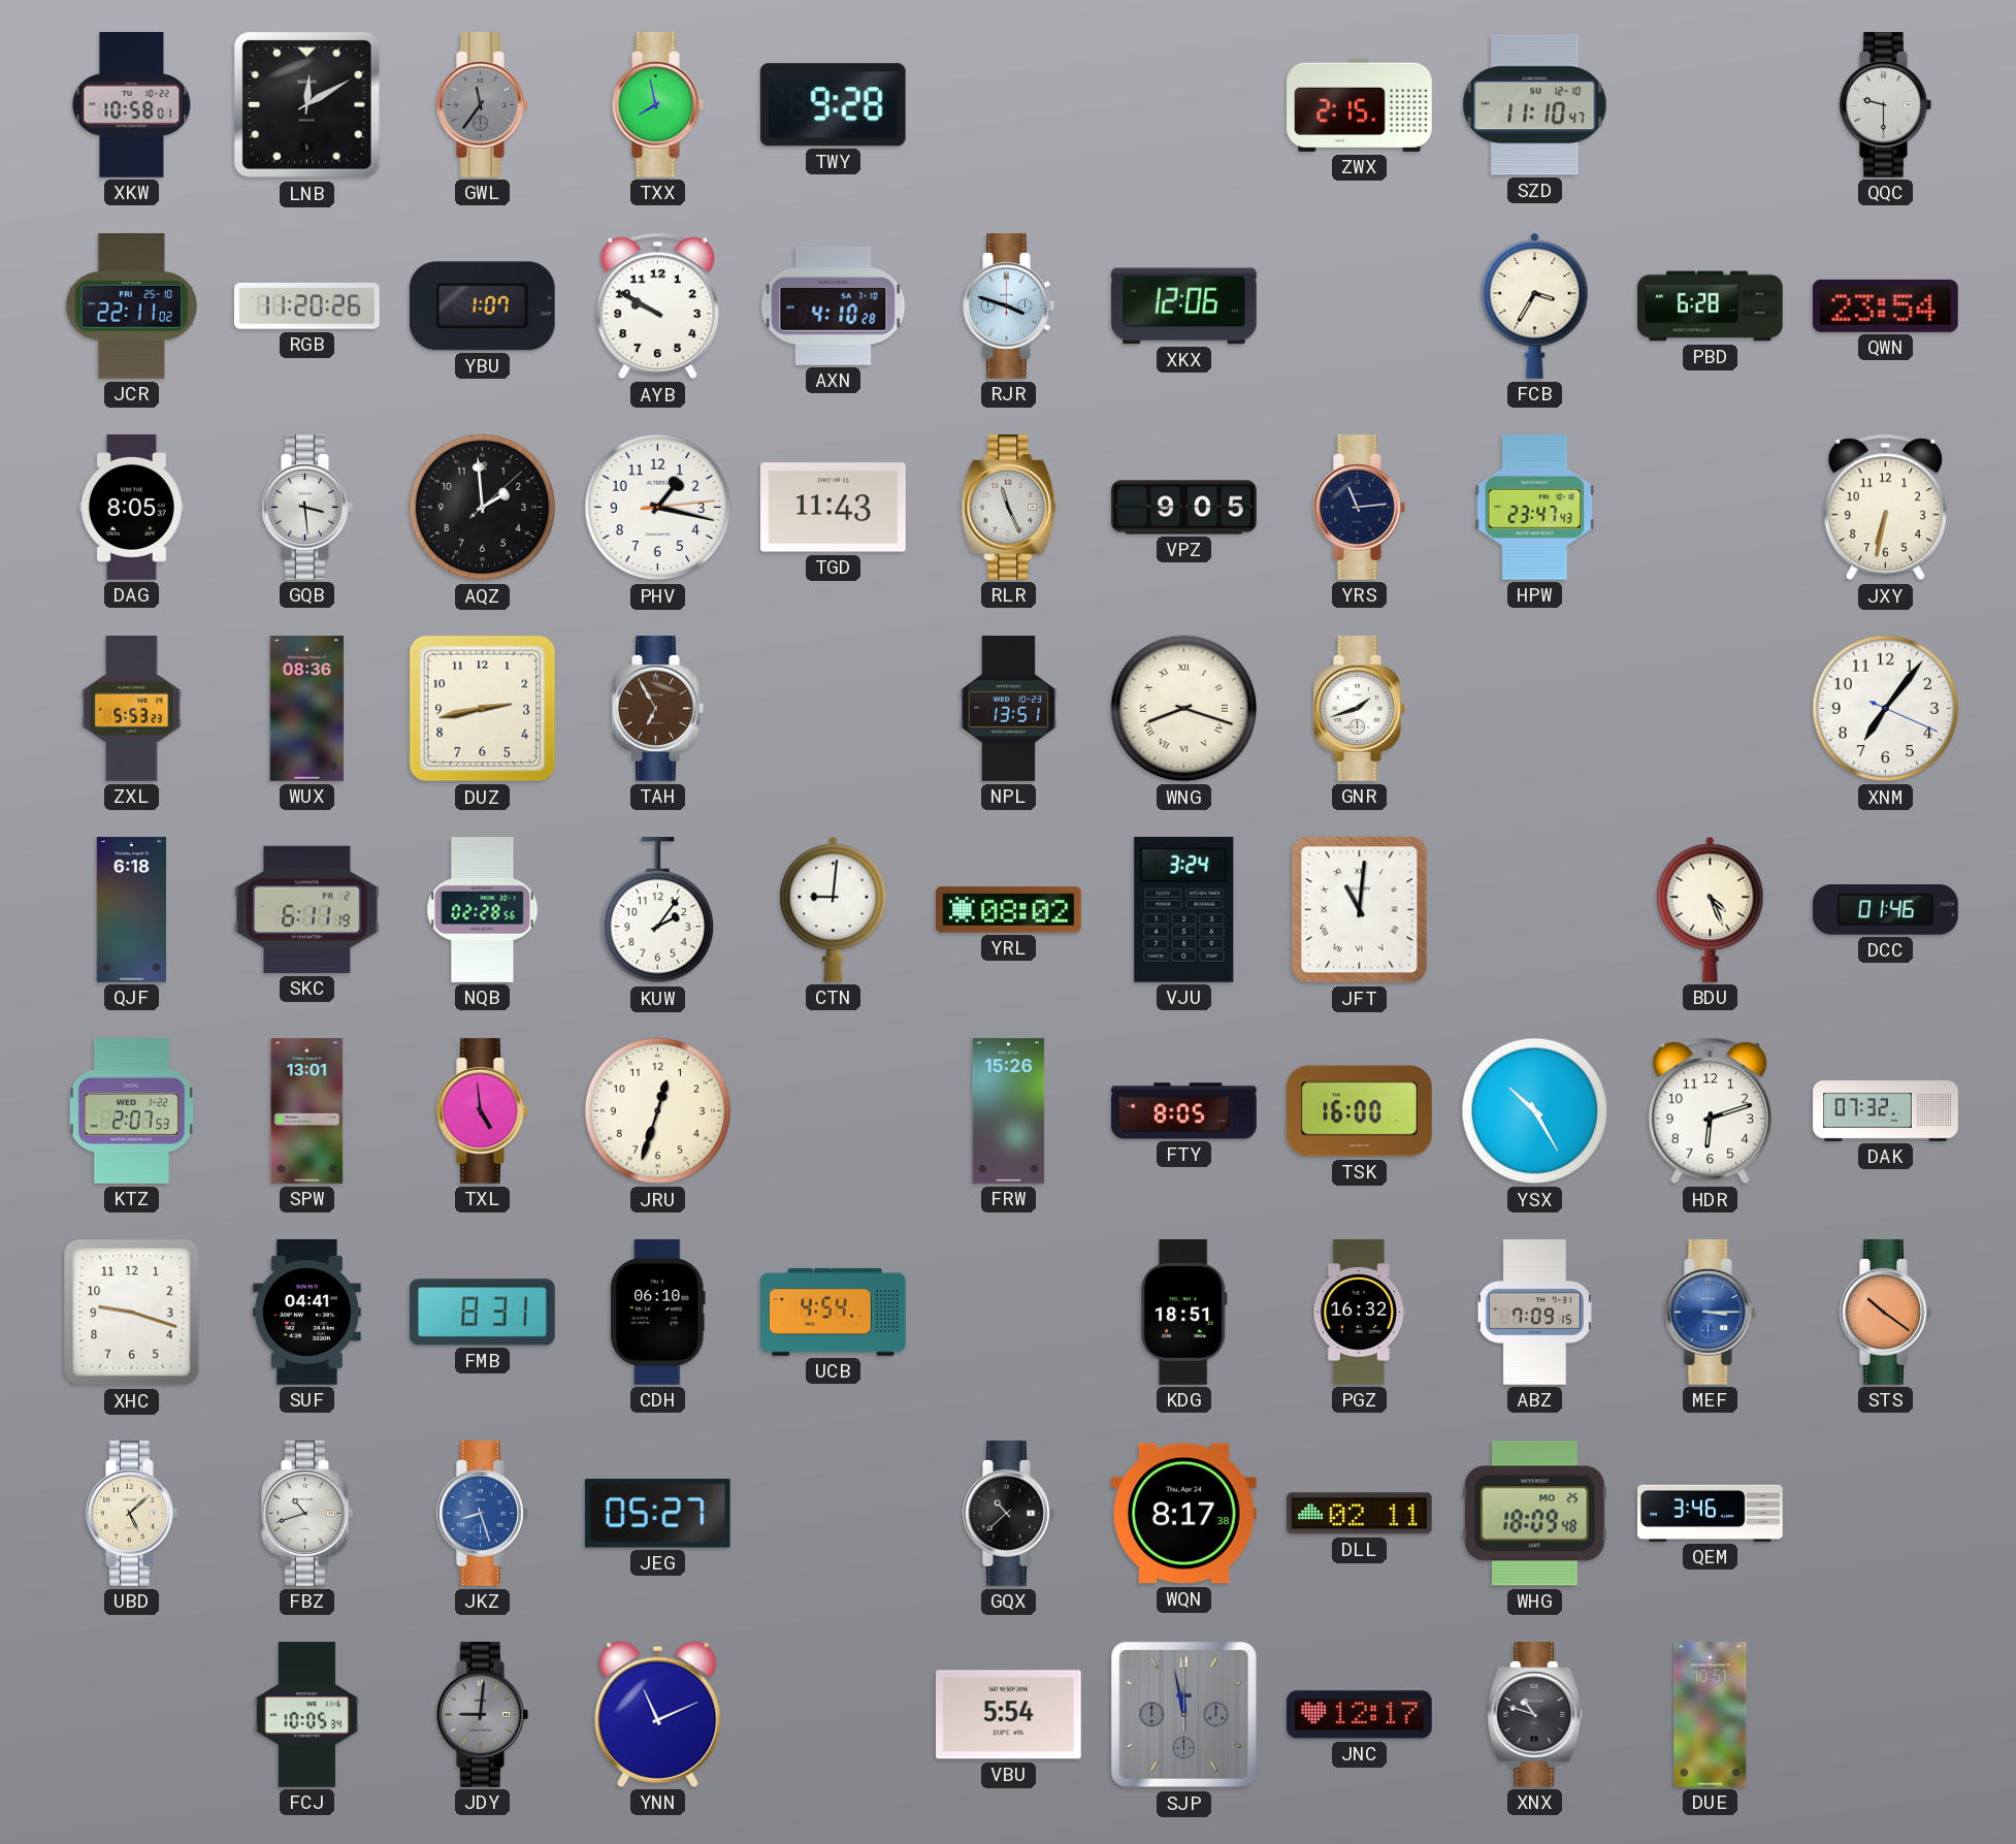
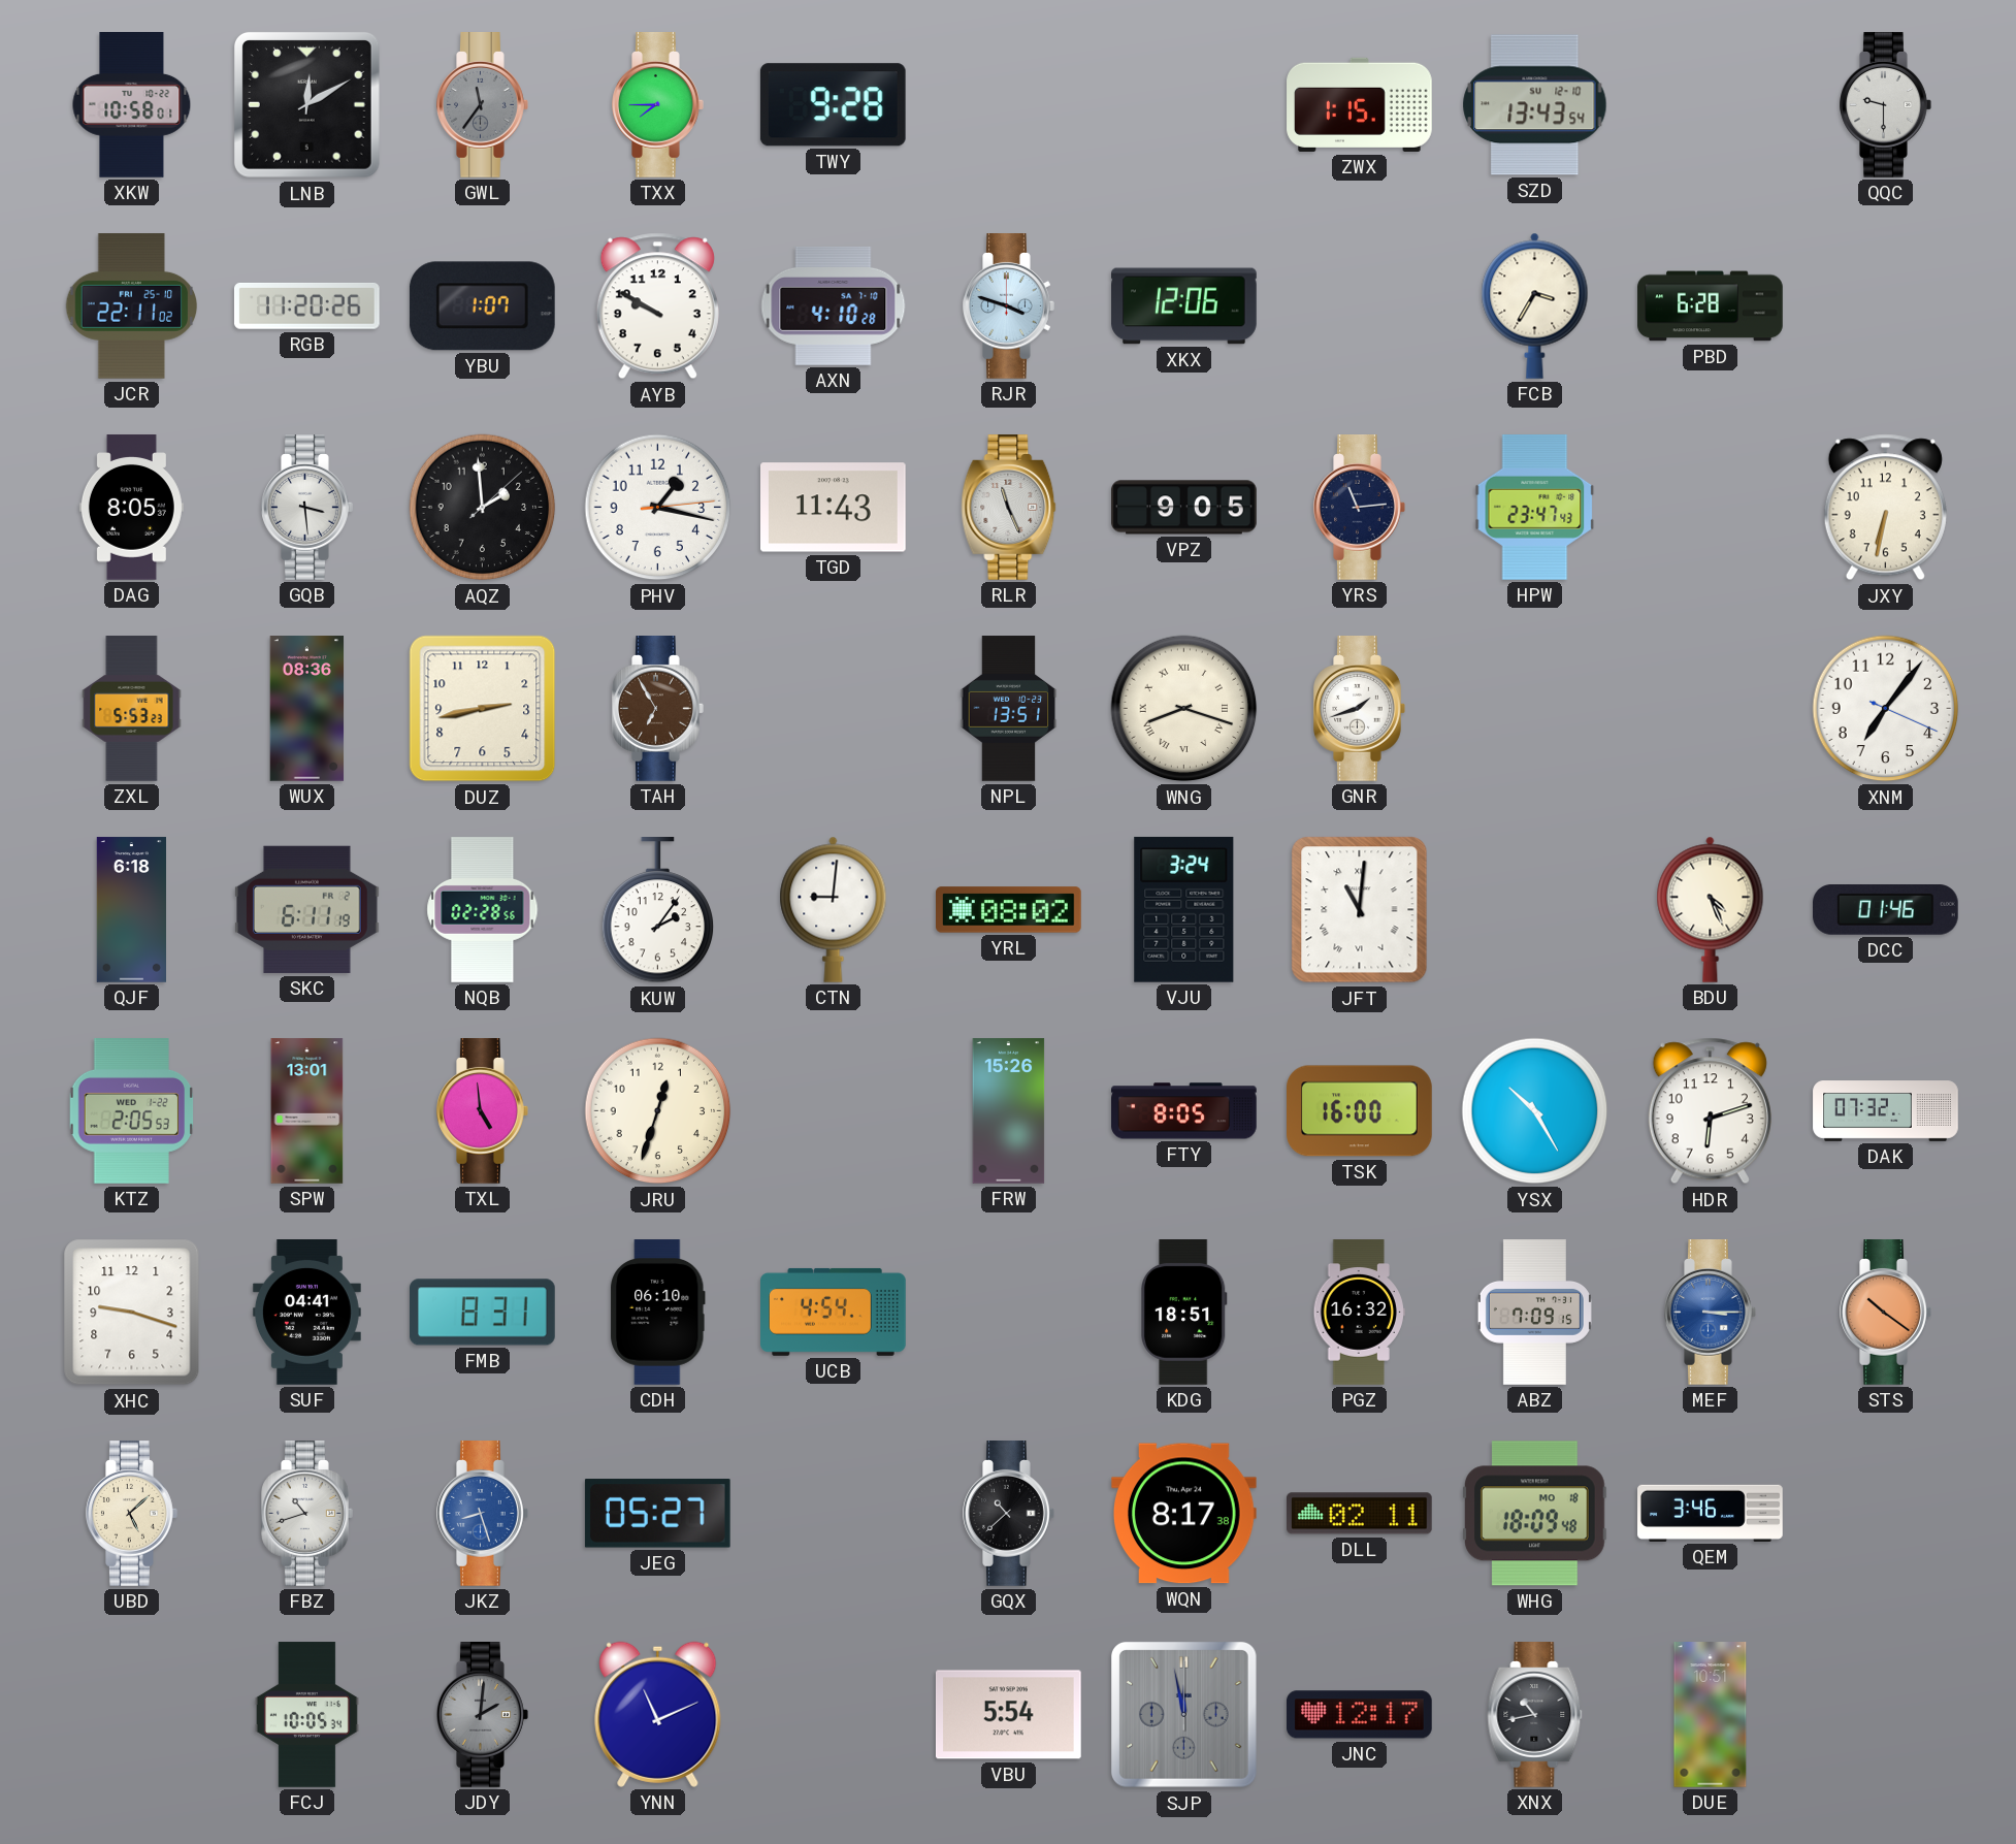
TXX: 7:58 -> 7:45 (658, 105)
ZWX: 2:15 -> 1:15 (1360, 104)
SZD: 11:10 -> 13:43 (1535, 105)
QWN: 23:54 -> none (1885, 305)
KTZ: 2:07 -> 2:05 (132, 1111)
WHG date: MO 25 -> MO 18 (1534, 1514)
JDY: 9:01 -> 2:01 (483, 1715)
XNX: 10:48 -> 10:43 (1535, 1715)
